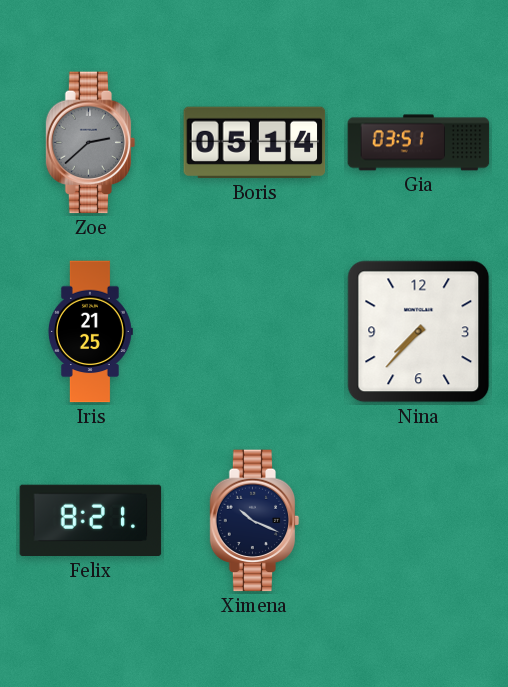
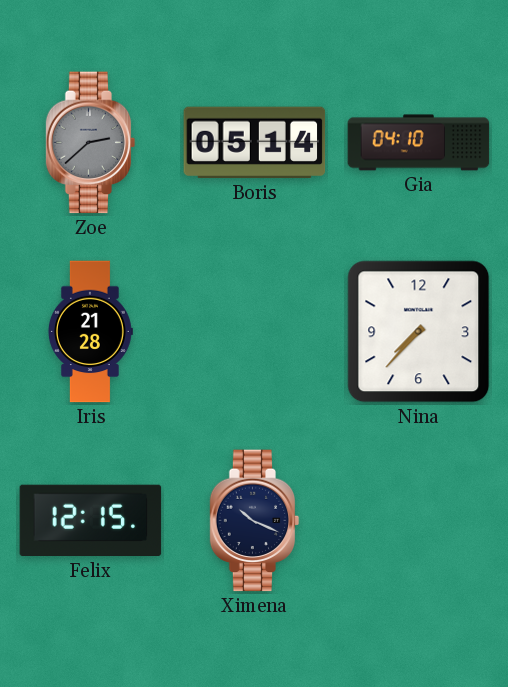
Gia: 03:51 -> 04:10 (419, 143)
Iris: 21:25 -> 21:28 (90, 332)
Felix: 8:21 -> 12:15 (91, 521)
